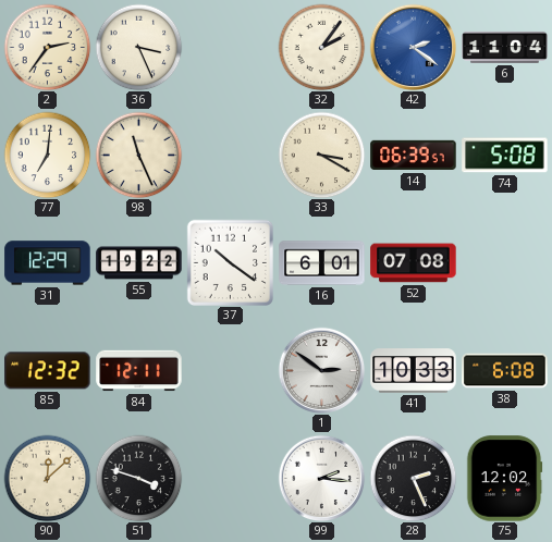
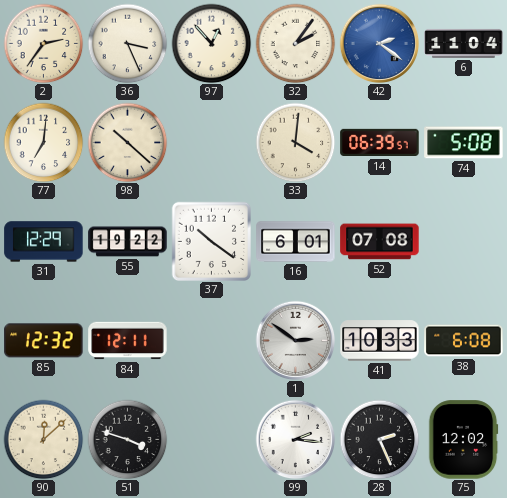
97: none -> 12:53 (211, 43)
98: 11:26 -> 10:22 (127, 142)
33: 3:20 -> 4:01 (295, 142)
